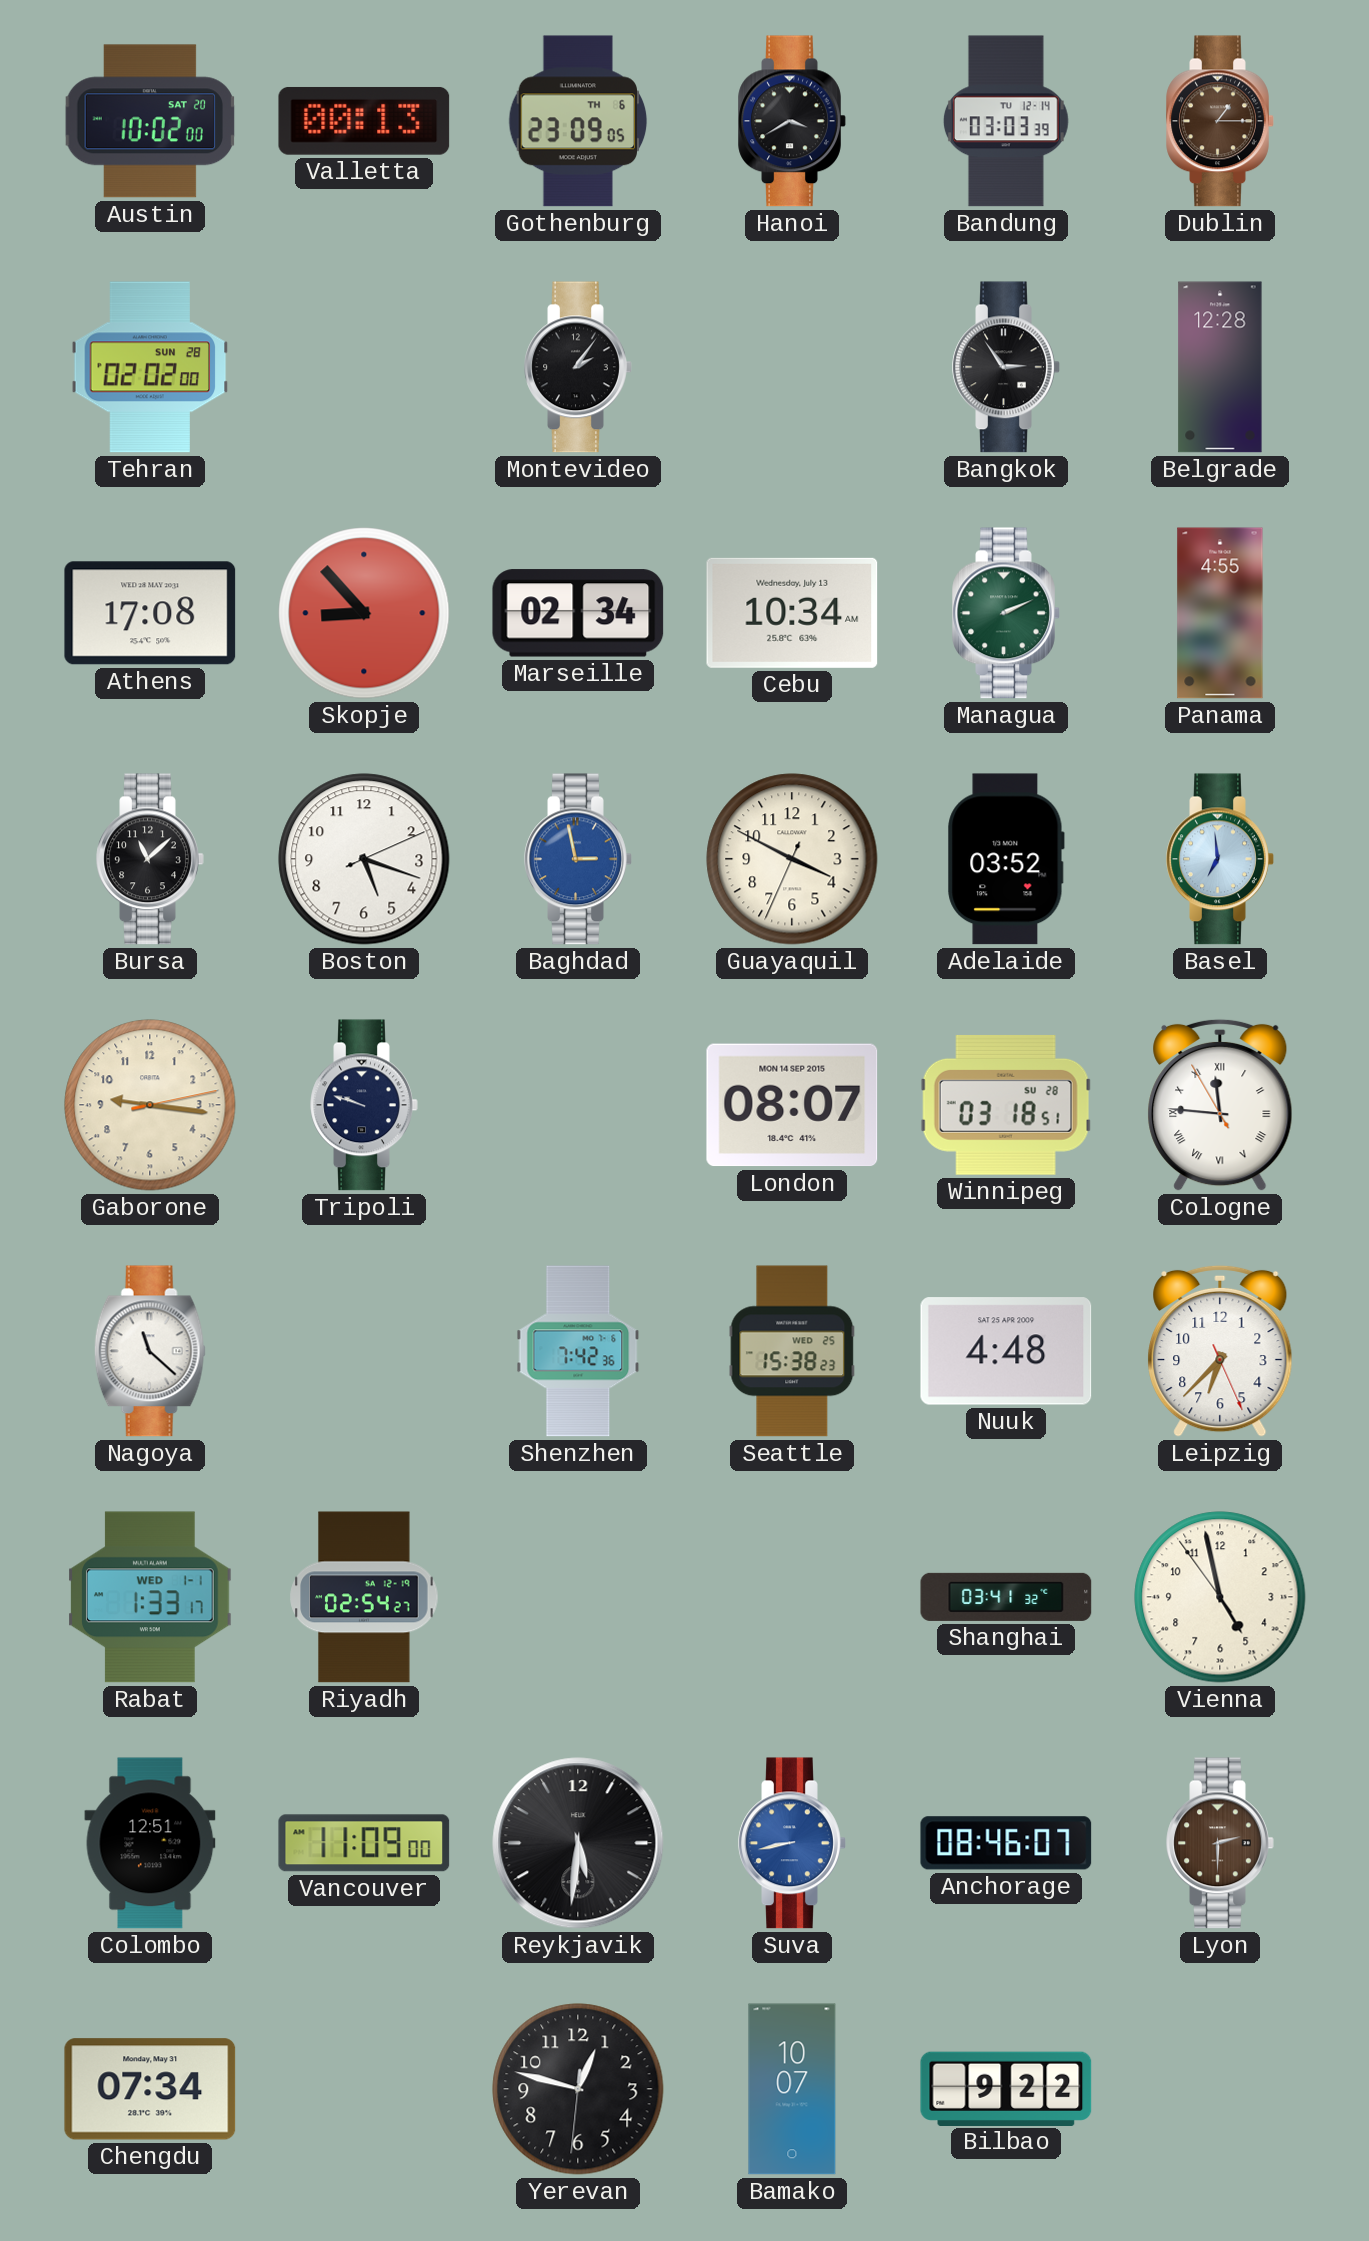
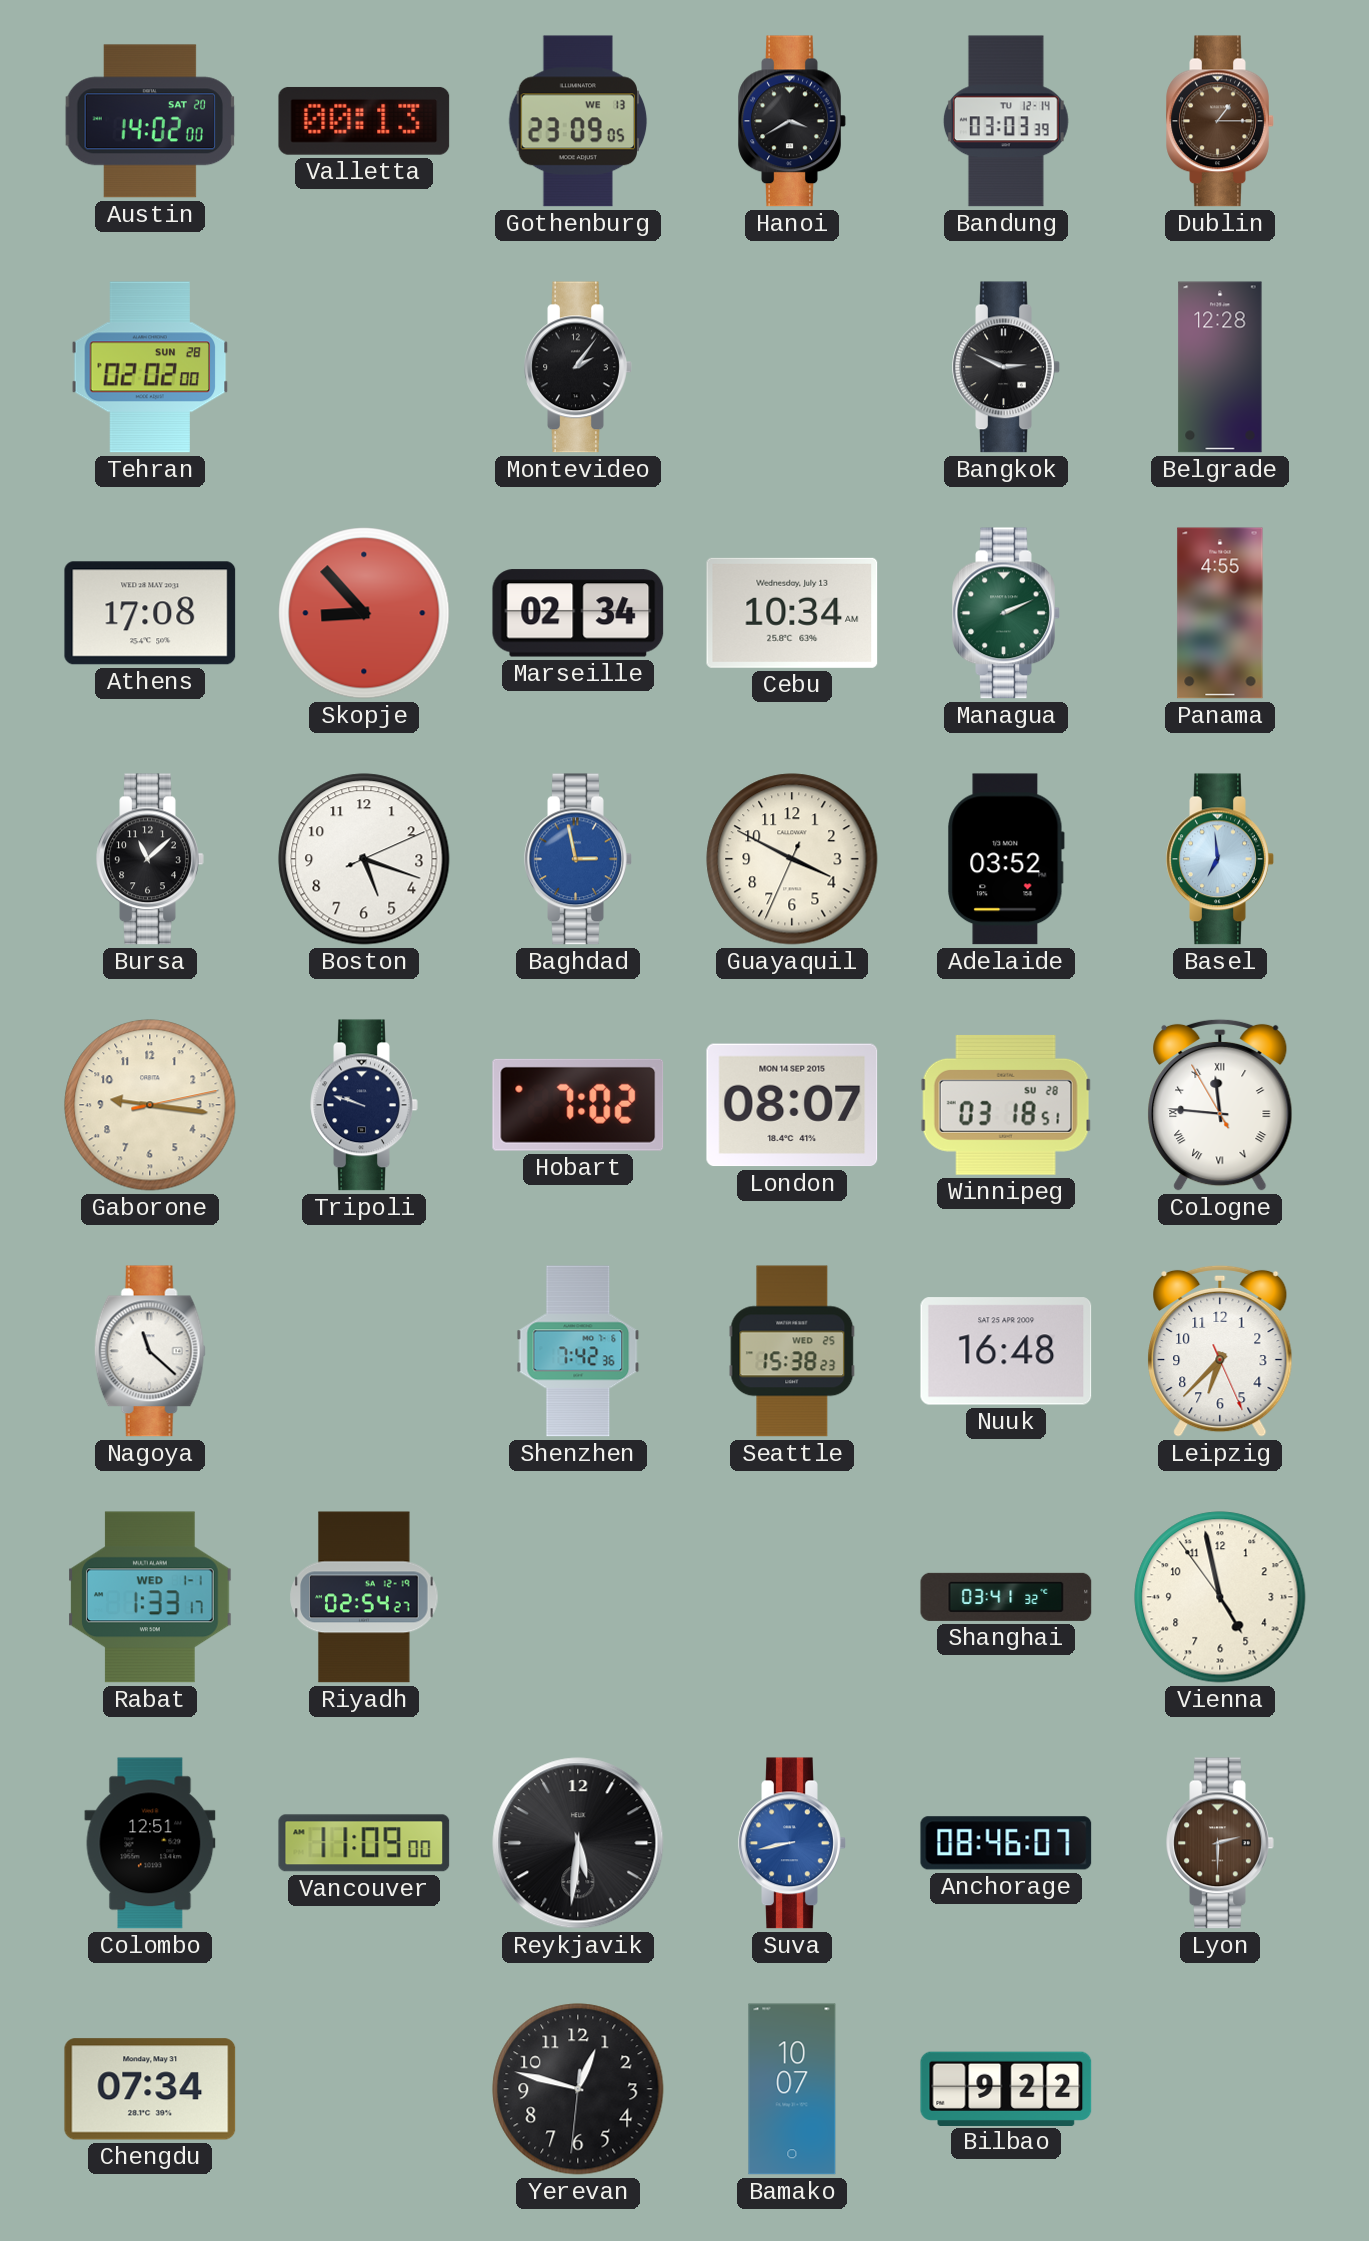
Austin: 10:02 -> 14:02 (150, 121)
Gothenburg date: TH 6 -> WE 13 (578, 121)
Bangkok: 2:54 -> 2:49 (1006, 367)
Hobart: none -> 7:02 (578, 1105)
Nuuk: 4:48 -> 16:48 (1006, 1351)
